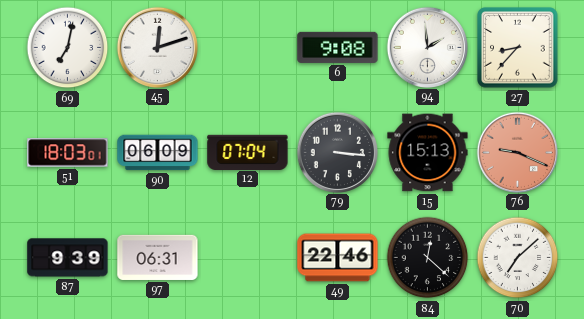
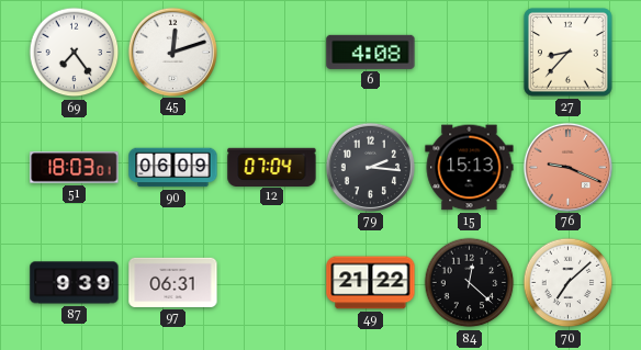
69: 7:02 -> 7:24 (75, 53)
6: 9:08 -> 4:08 (371, 52)
94: 1:59 -> none (427, 47)
79: 3:16 -> 2:16 (370, 167)
49: 22:46 -> 21:22 (371, 283)
